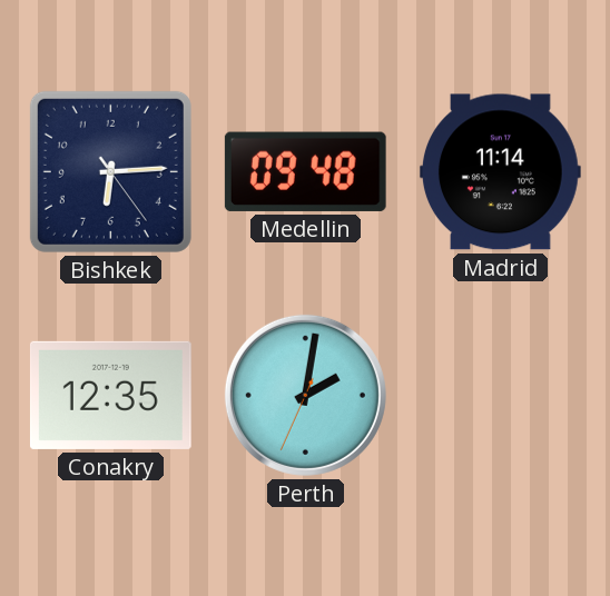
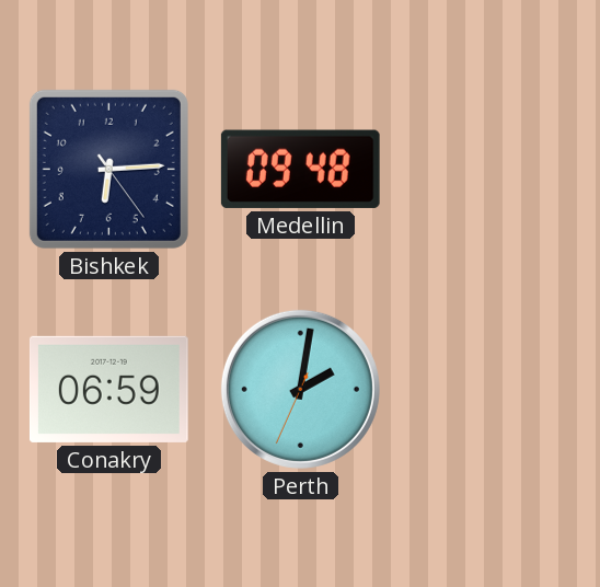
Madrid: 11:14 -> none (500, 172)
Conakry: 12:35 -> 06:59 (108, 389)
